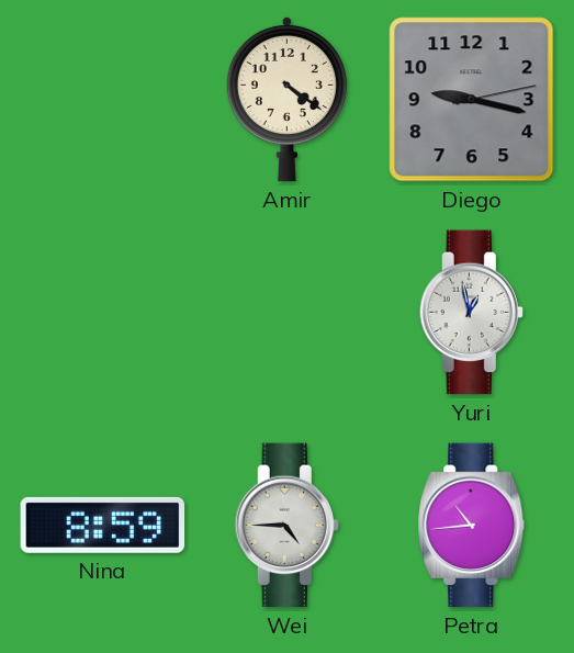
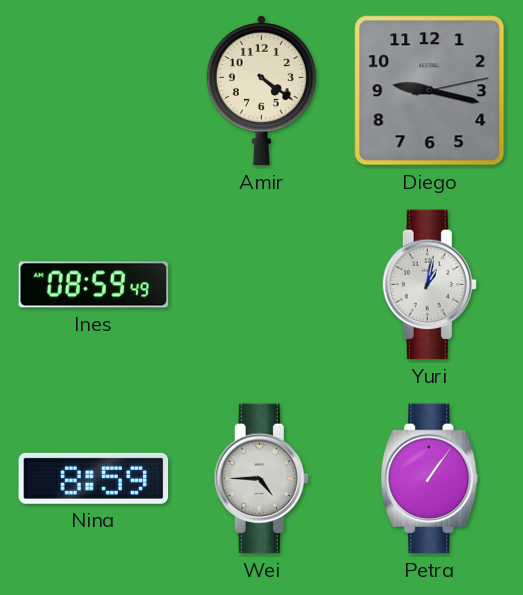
Ines: none -> 08:59 (94, 285)
Yuri: 12:58 -> 1:02 (429, 285)
Petra: 10:44 -> 1:06 (430, 479)
